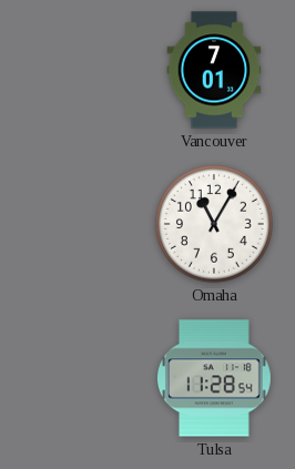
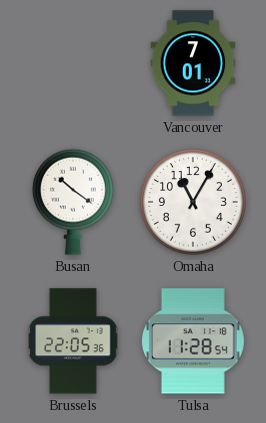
Busan: none -> 10:21 (73, 202)
Brussels: none -> 22:05 (73, 341)
